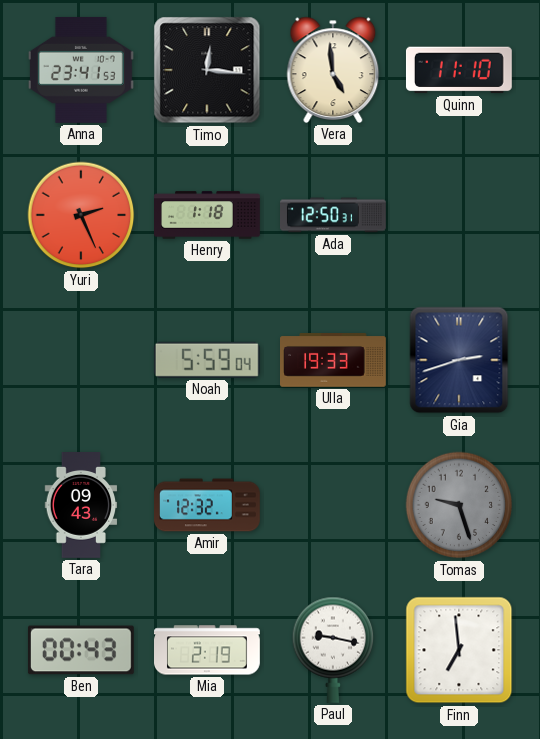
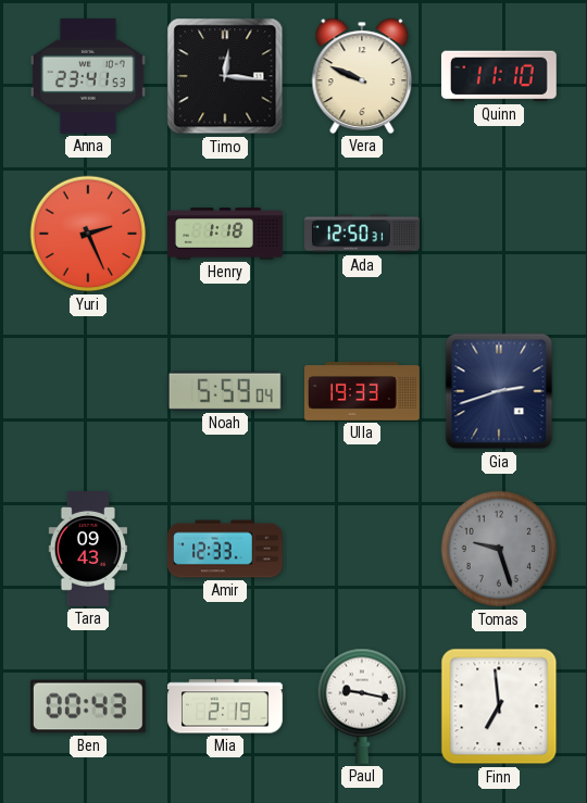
Vera: 4:59 -> 9:49 (362, 76)
Amir: 12:32 -> 12:33 (226, 549)
